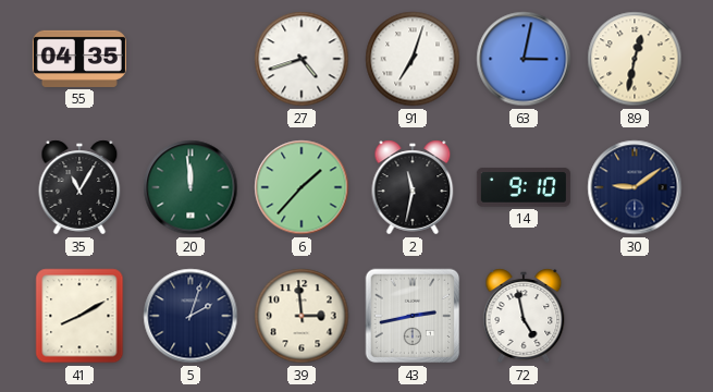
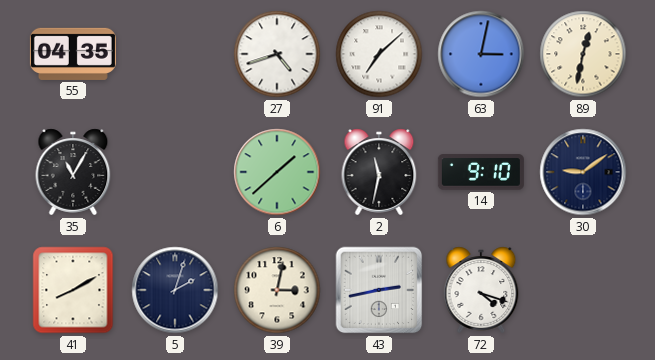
91: 7:03 -> 7:08 (379, 54)
20: 11:59 -> none (190, 187)
6: 1:37 -> 1:38 (277, 172)
39: 2:59 -> 3:02 (277, 290)
72: 4:58 -> 4:18 (481, 290)
